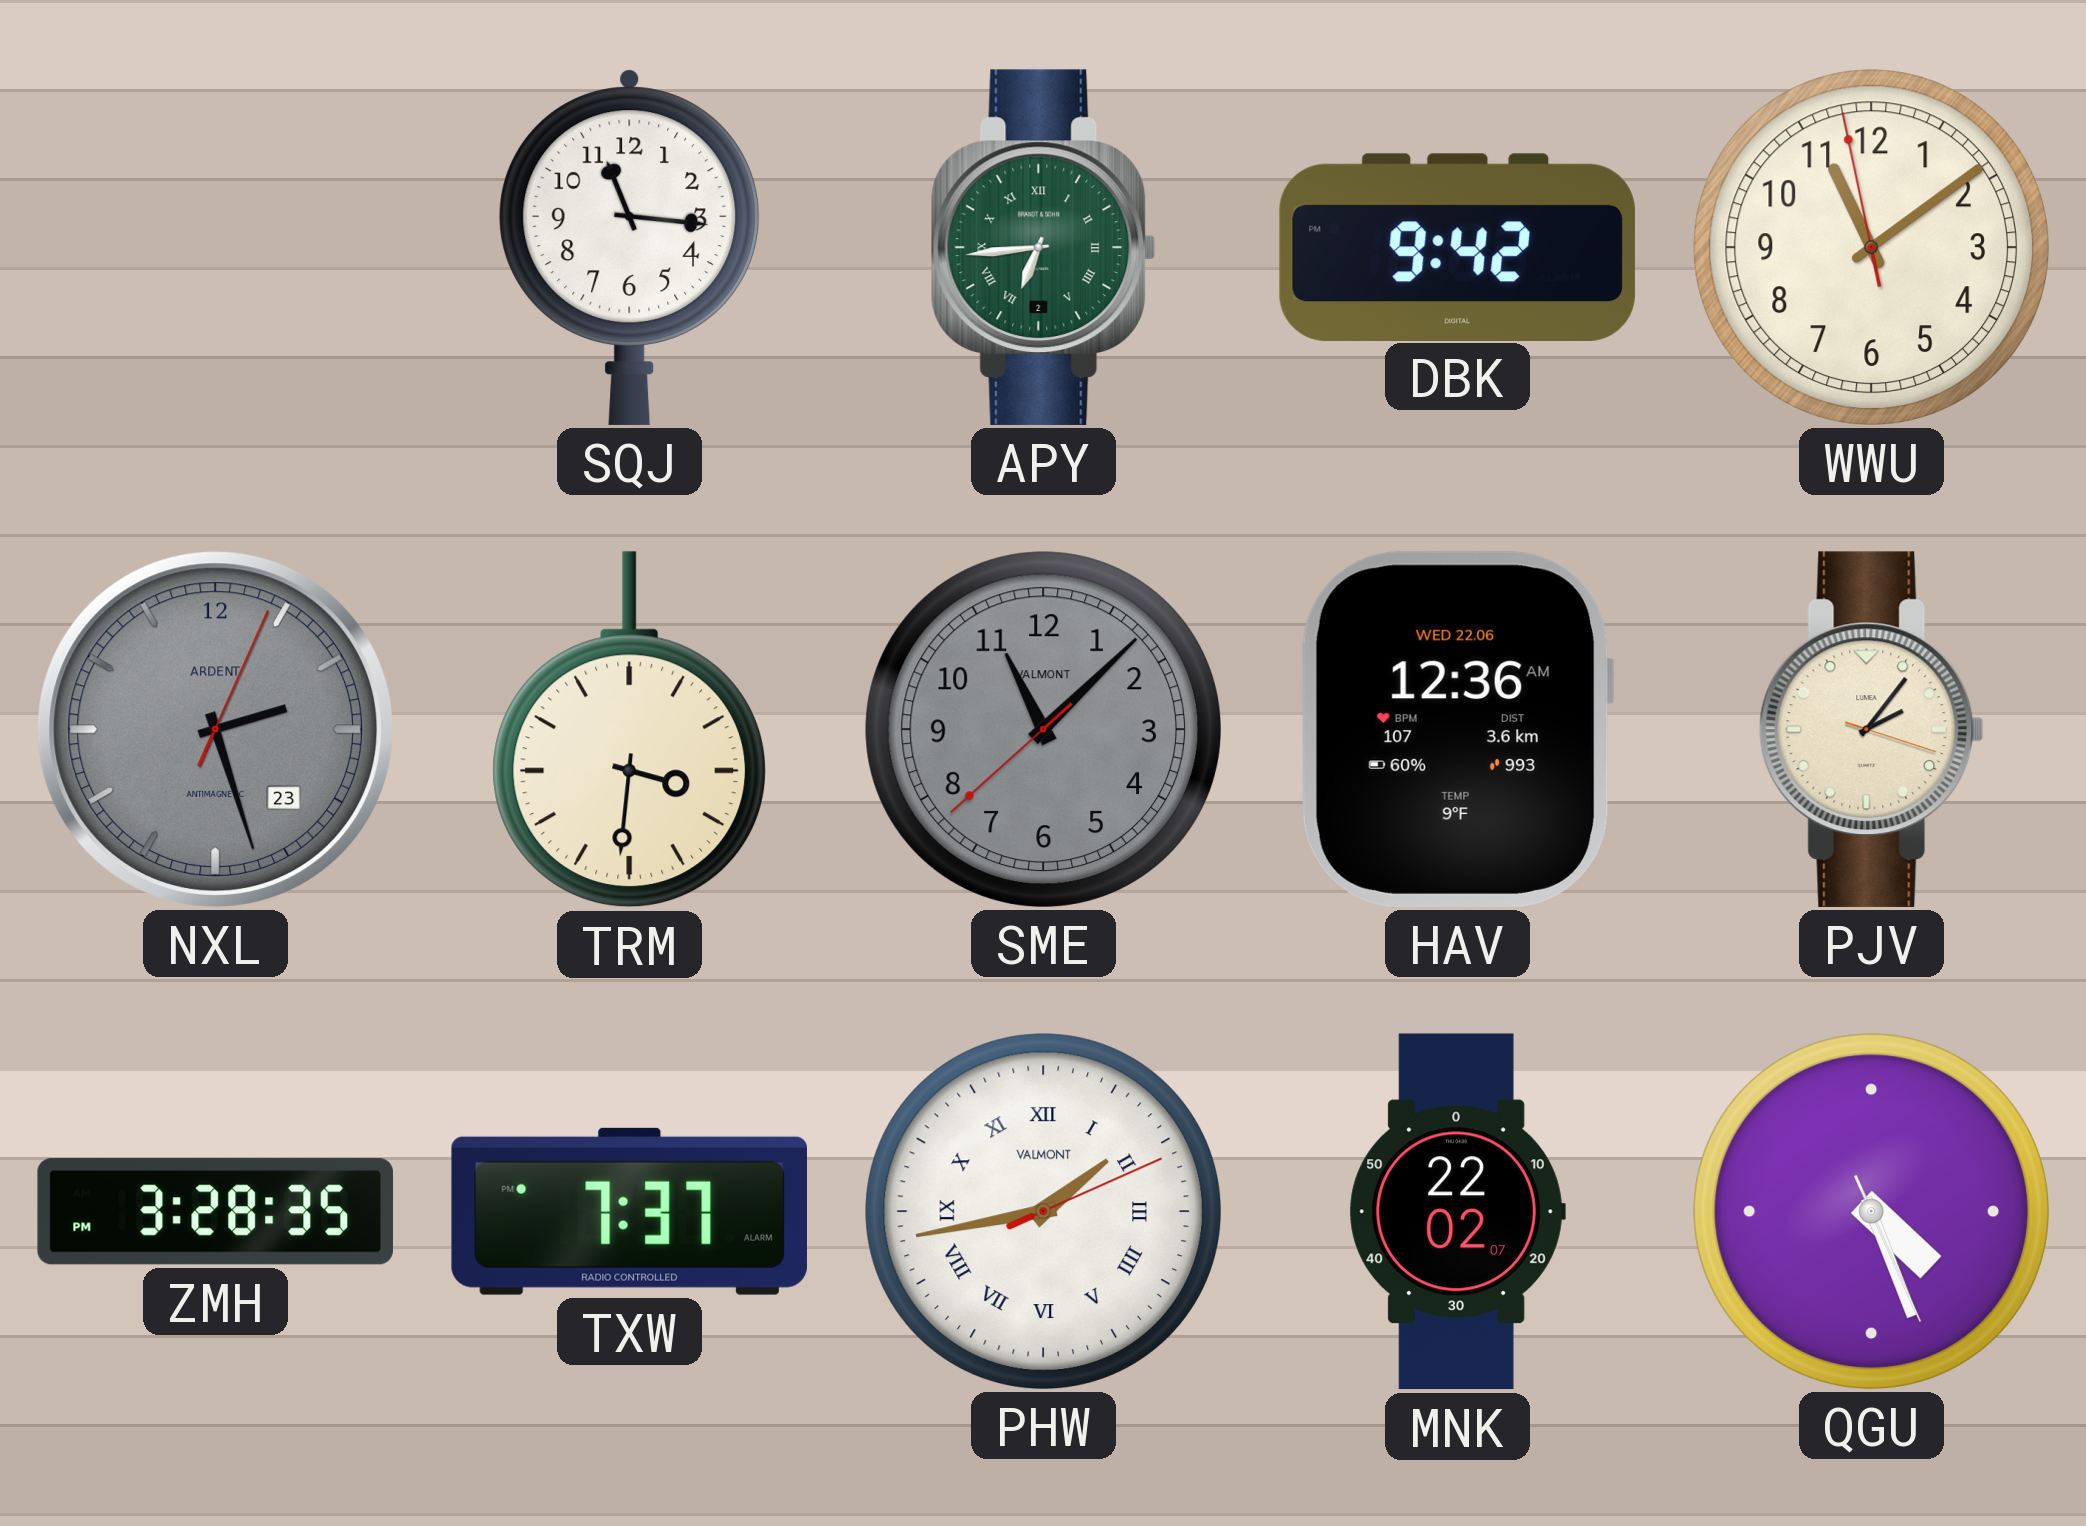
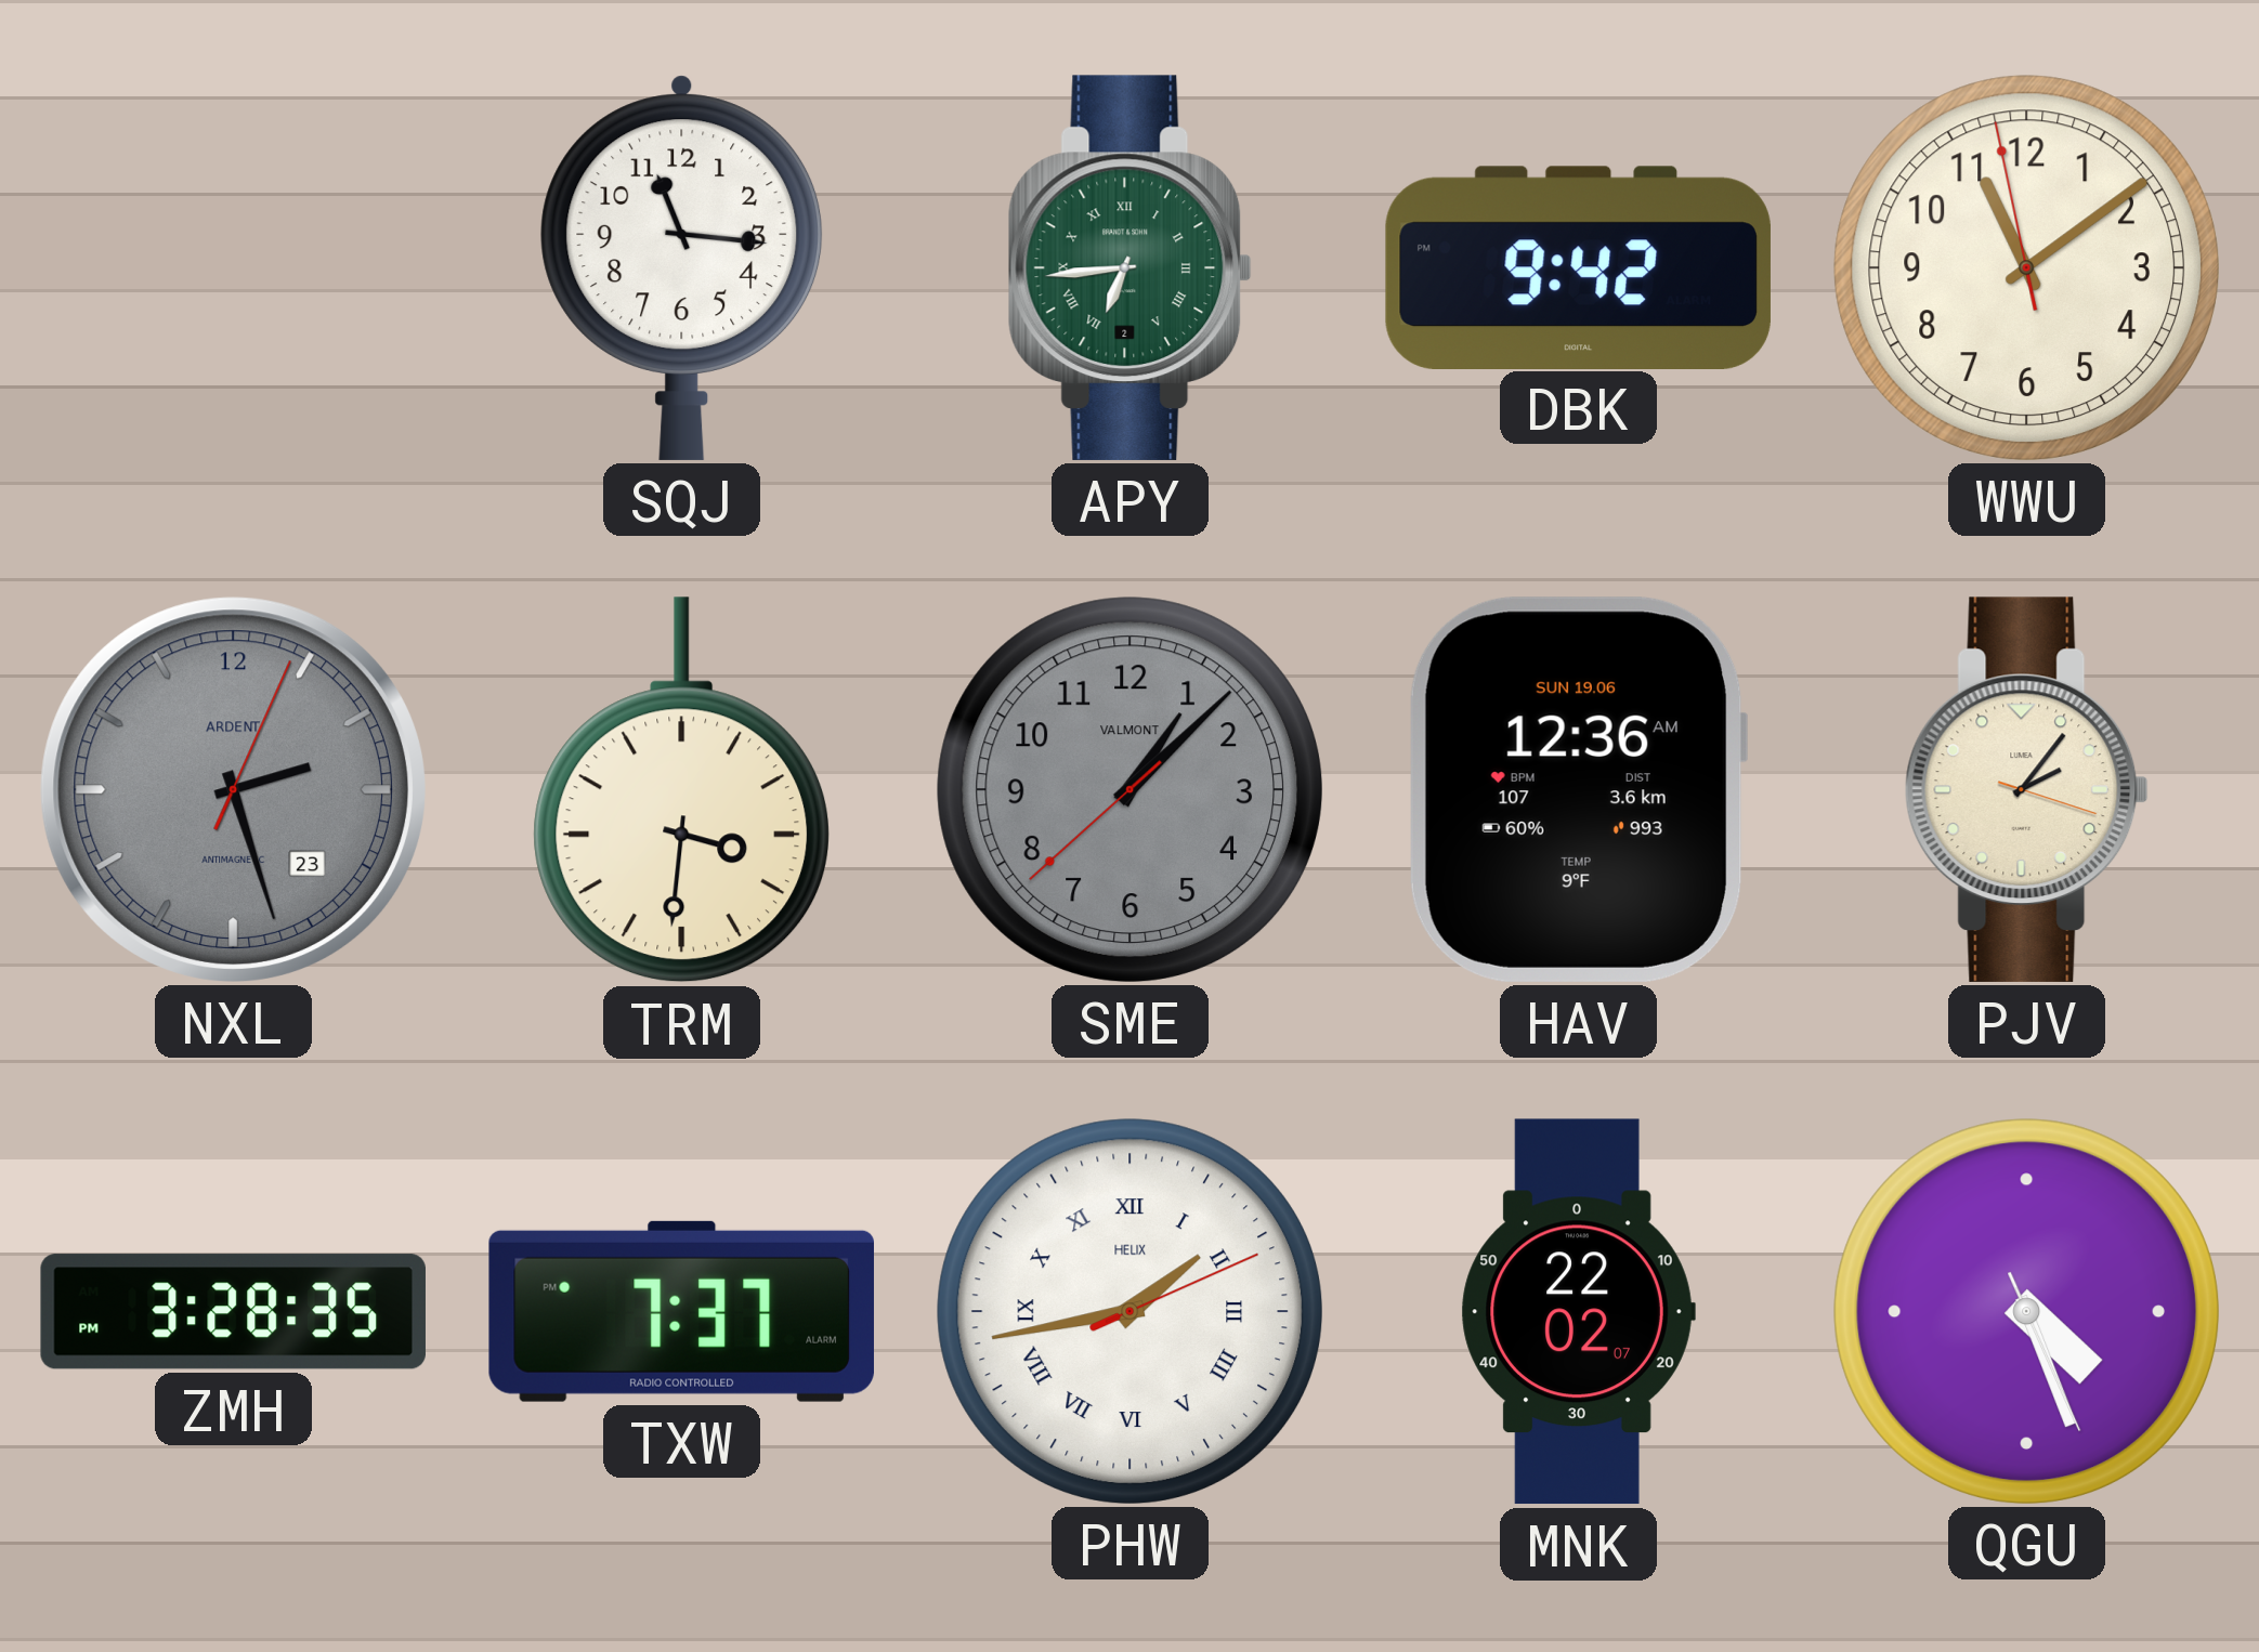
SME: 11:07 -> 1:07 (1129, 789)
HAV date: WED 22.06 -> SUN 19.06 (1578, 789)
PHW brand: VALMONT -> HELIX (1129, 1311)
